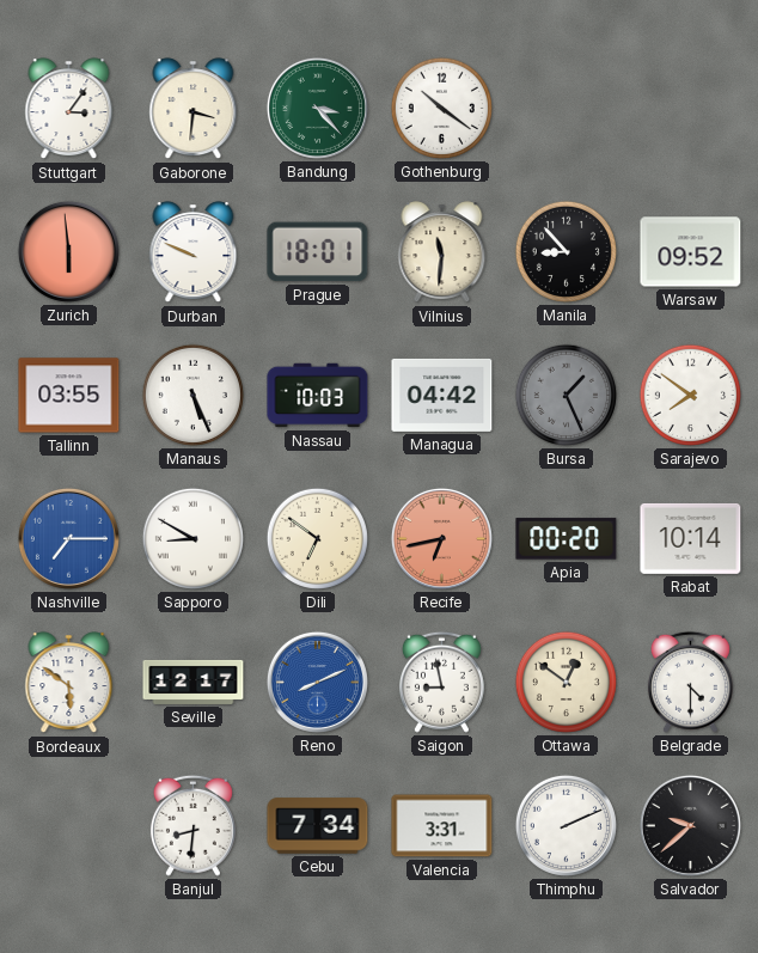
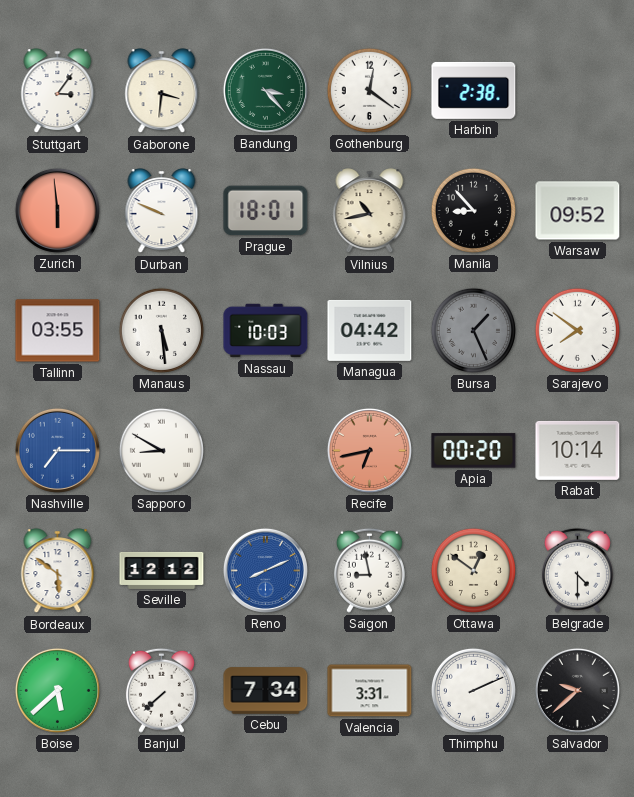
Gothenburg: 10:21 -> 12:21 (369, 90)
Harbin: none -> 2:38 (474, 90)
Vilnius: 11:31 -> 10:43 (370, 211)
Manaus: 5:26 -> 5:29 (161, 330)
Dili: 6:51 -> none (317, 538)
Seville: 12:17 -> 12:12 (162, 570)
Boise: none -> 5:38 (57, 690)
Banjul: 8:31 -> 7:38 (161, 690)
